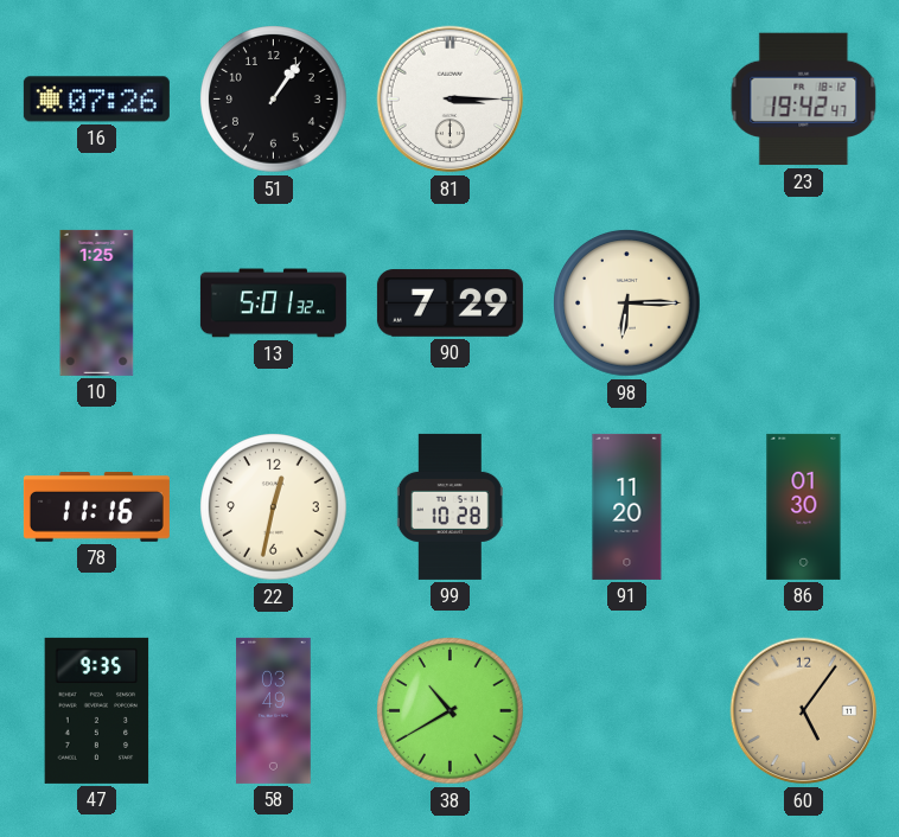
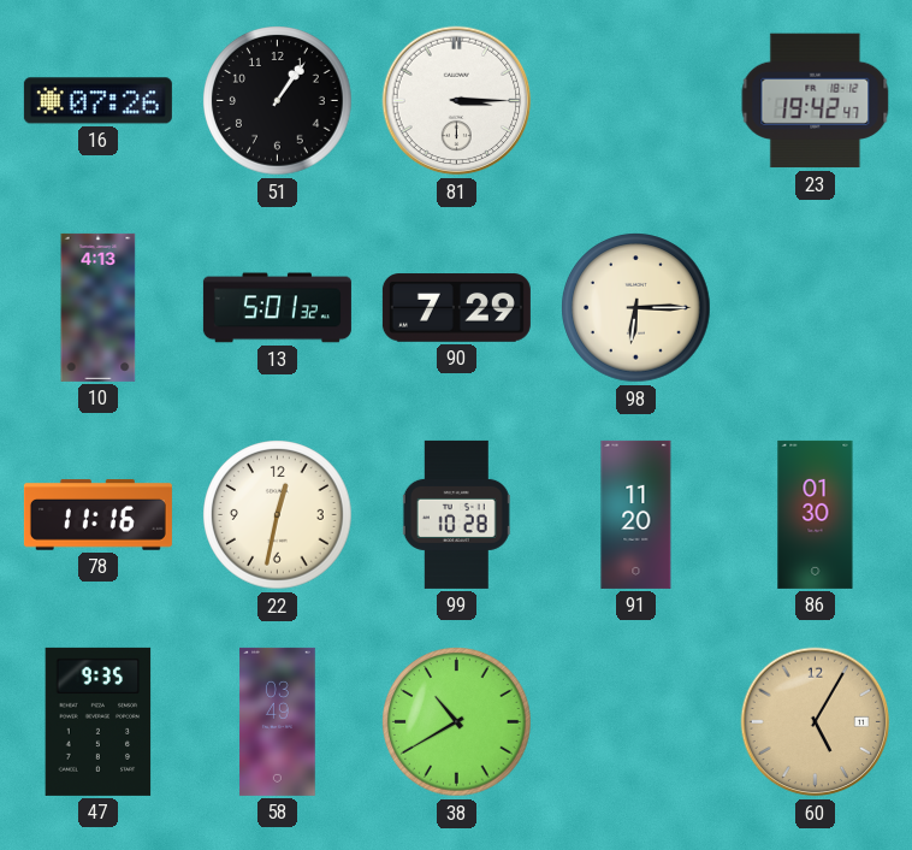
10: 1:25 -> 4:13 (99, 307)
60: 5:06 -> 5:05 (816, 722)
